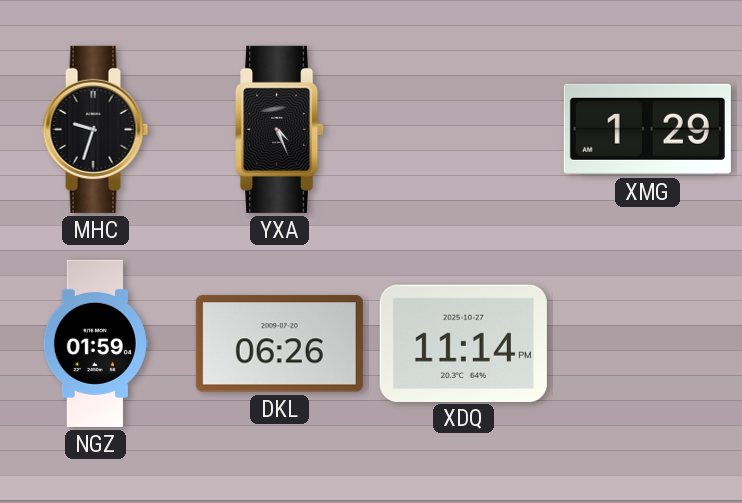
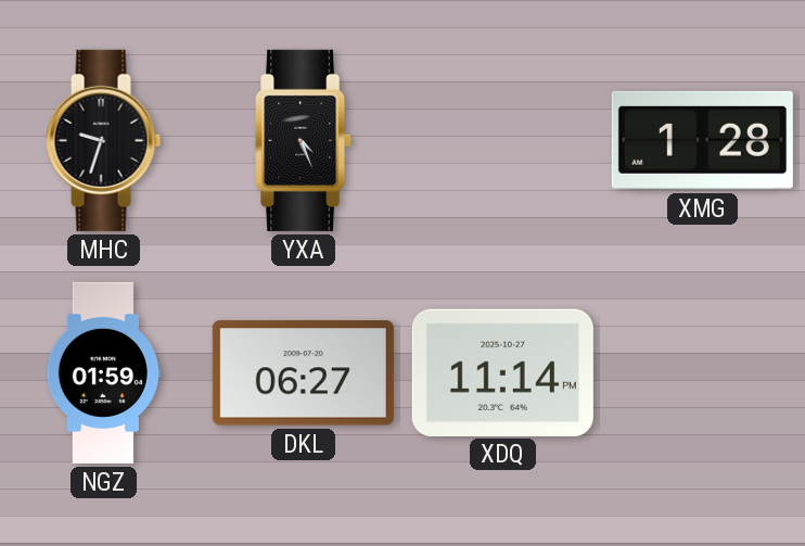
XMG: 1:29 -> 1:28 (702, 140)
DKL: 06:26 -> 06:27 (303, 373)
